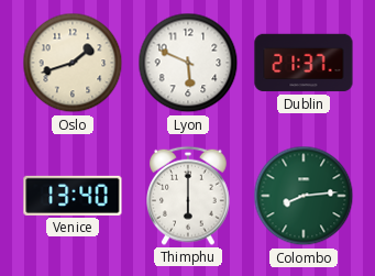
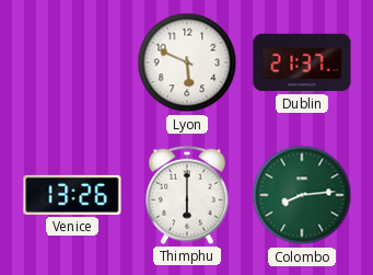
Oslo: 1:42 -> none (73, 63)
Venice: 13:40 -> 13:26 (72, 195)
